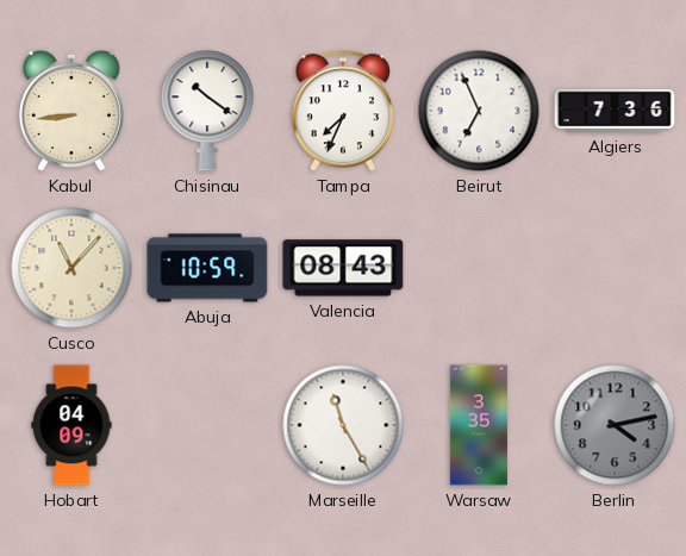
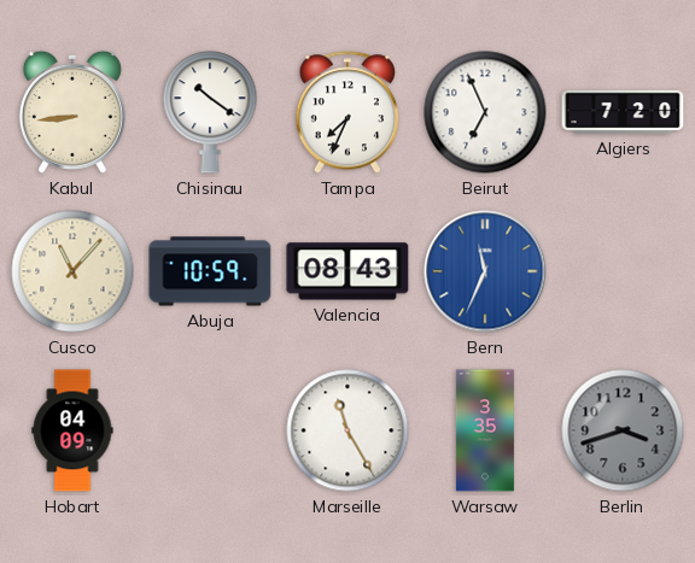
Algiers: 7:36 -> 7:20 (623, 112)
Bern: none -> 11:34 (485, 271)
Berlin: 4:13 -> 3:42 (623, 430)
